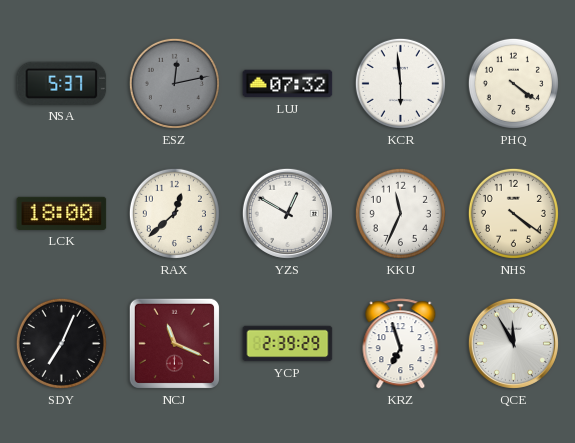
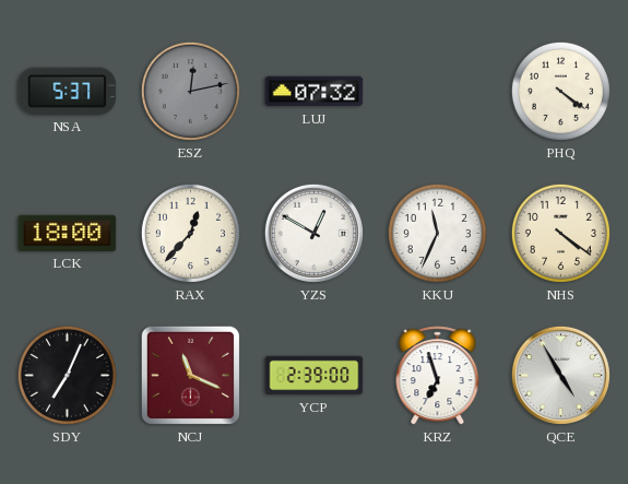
KCR: 5:59 -> none (400, 83)
RAX: 12:38 -> 12:37 (190, 233)
YCP: 2:39:29 -> 2:39:00 (315, 376)
QCE: 11:55 -> 4:55 (560, 375)
